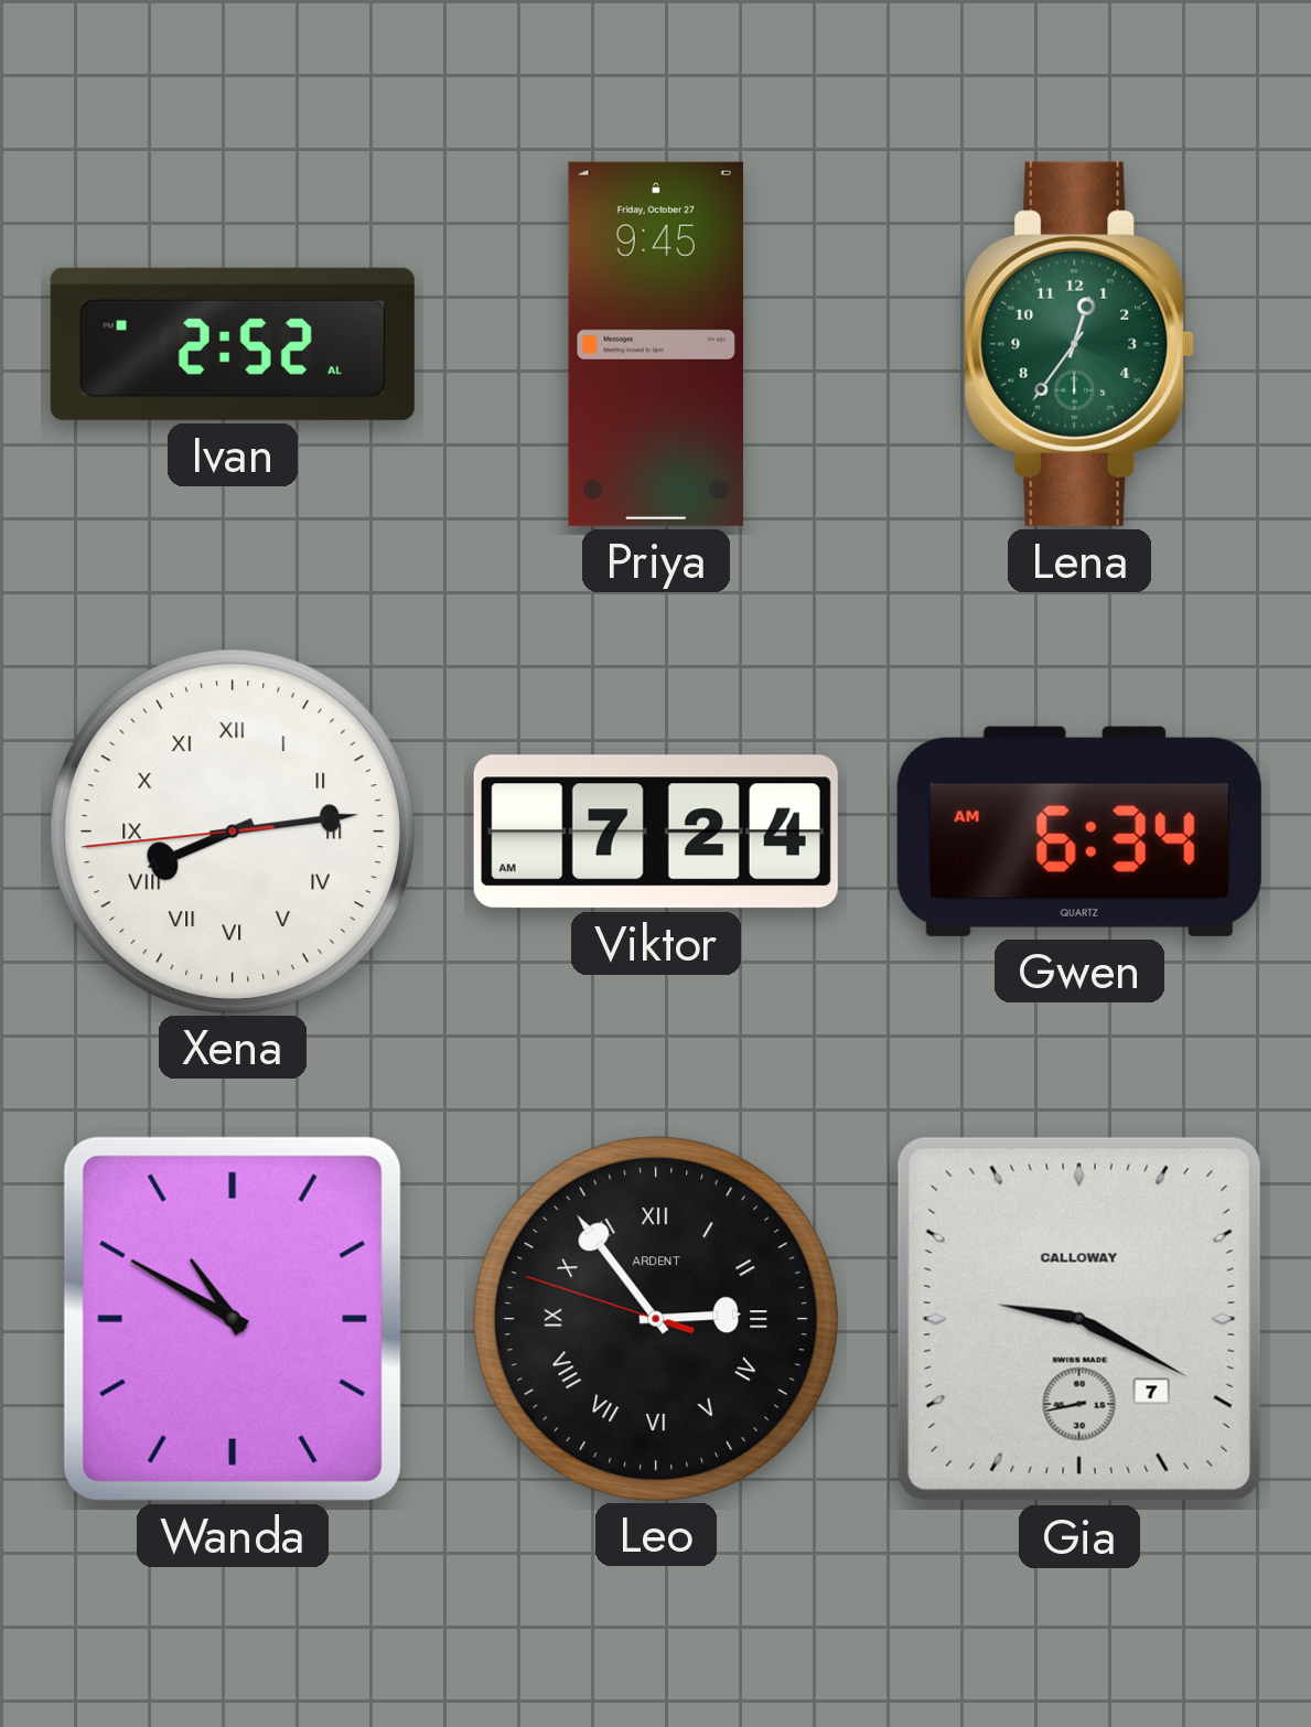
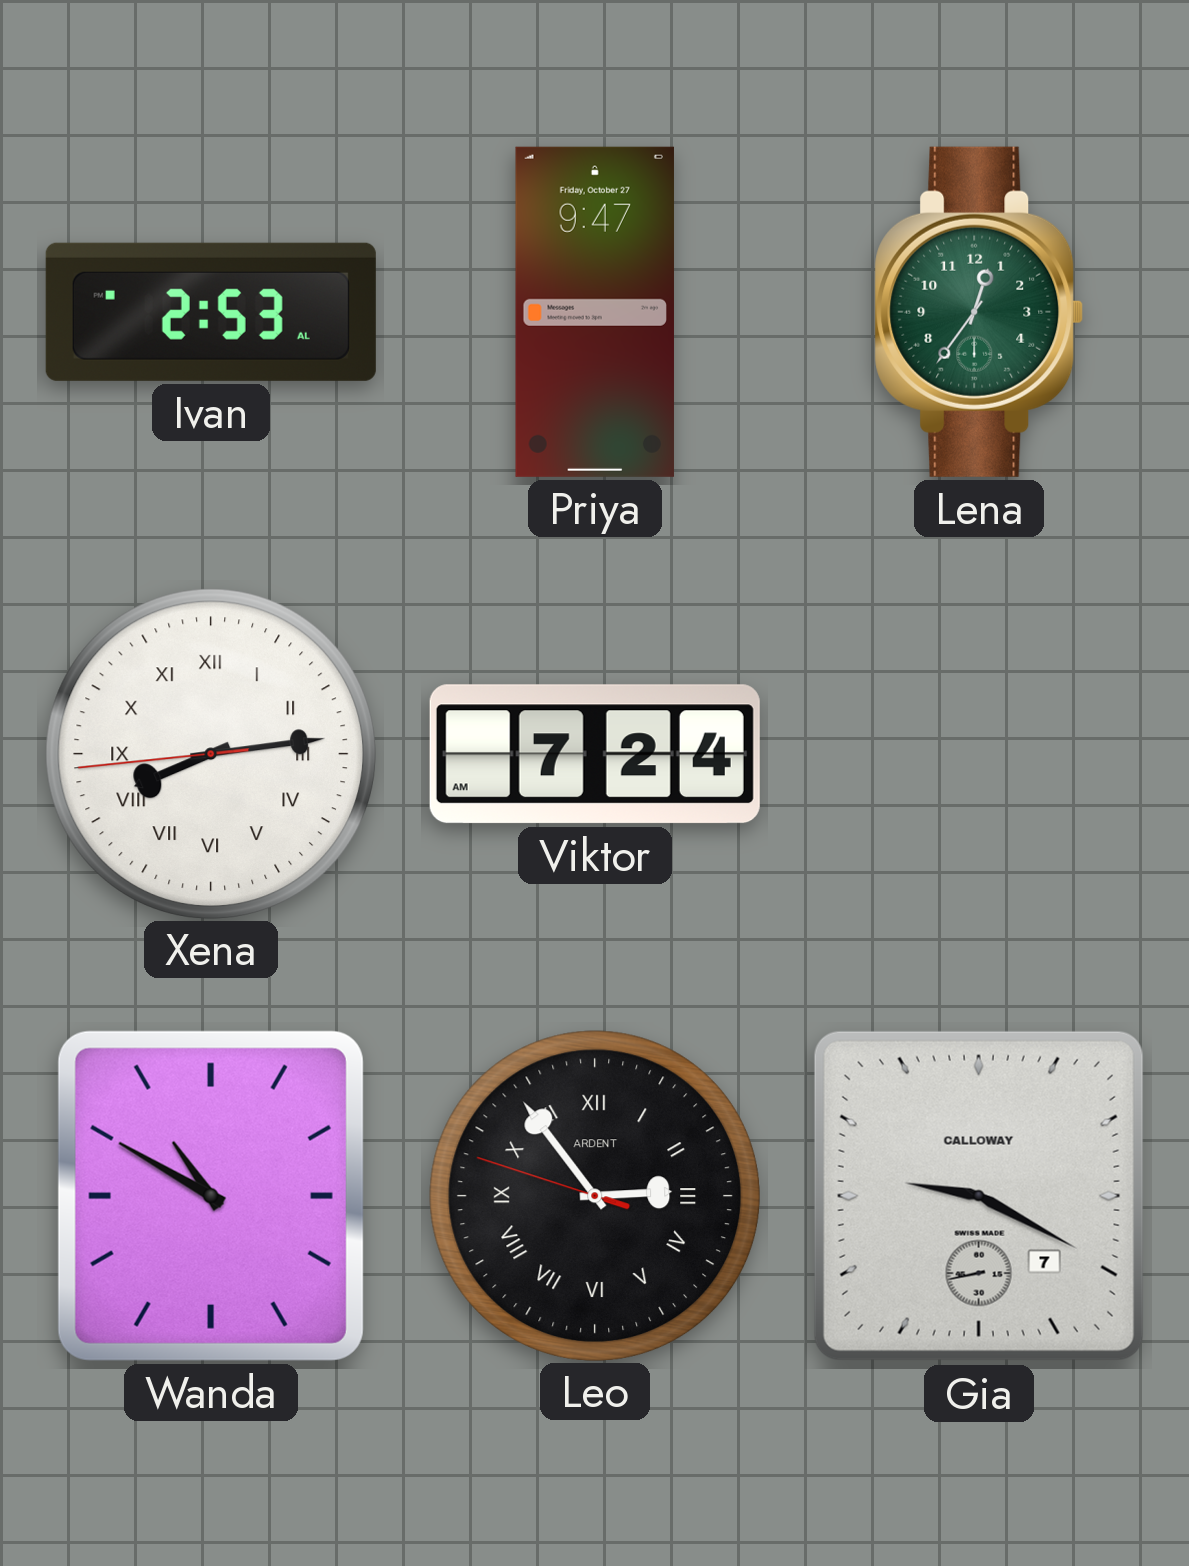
Ivan: 2:52 -> 2:53 (211, 312)
Priya: 9:45 -> 9:47 (595, 312)
Gwen: 6:34 -> none (1079, 832)
